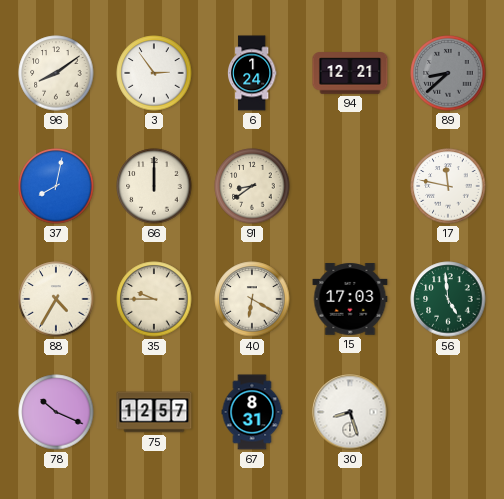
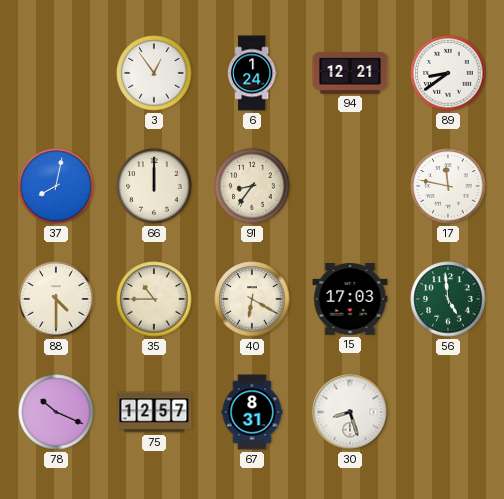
96: 8:09 -> none (56, 73)
3: 2:54 -> 12:54 (154, 73)
89: 8:38 -> 8:39 (448, 73)
89 dial: grey -> white (448, 73)
91: 8:39 -> 8:36 (252, 186)
88: 4:35 -> 4:30 (56, 299)
35: 9:45 -> 10:45 (154, 299)
